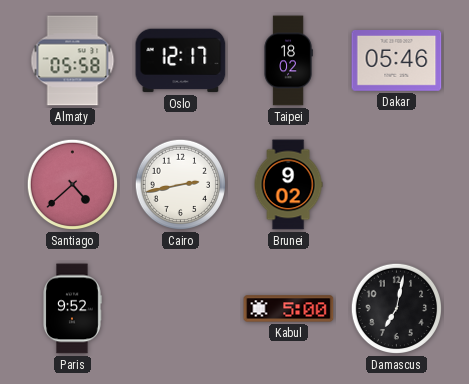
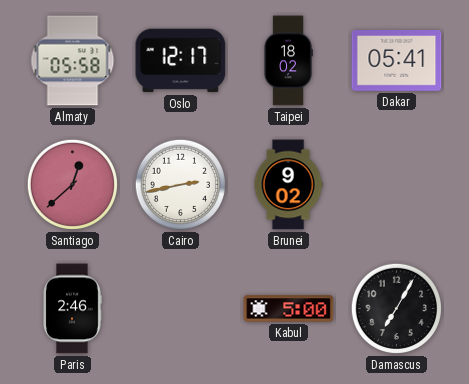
Dakar: 05:46 -> 05:41 (397, 61)
Santiago: 4:38 -> 12:38 (73, 185)
Paris: 9:52 -> 2:46 (72, 309)
Damascus: 7:02 -> 7:05 (397, 309)
